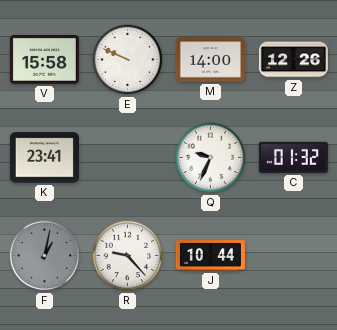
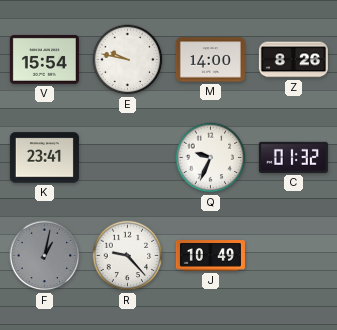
V: 15:58 -> 15:54 (44, 59)
E: 9:49 -> 9:47 (128, 60)
Z: 12:26 -> 8:26 (293, 60)
J: 10:44 -> 10:49 (210, 256)
